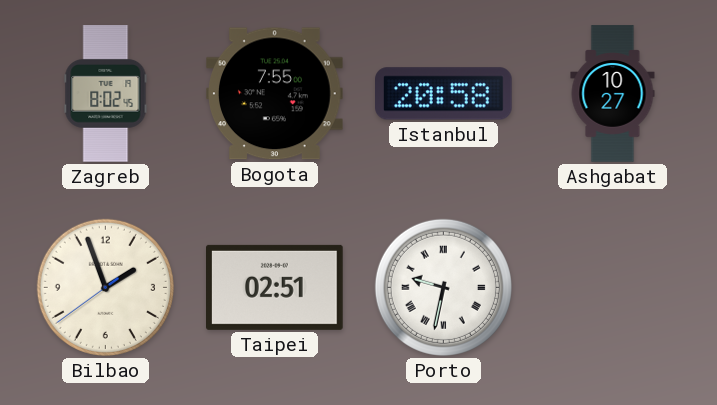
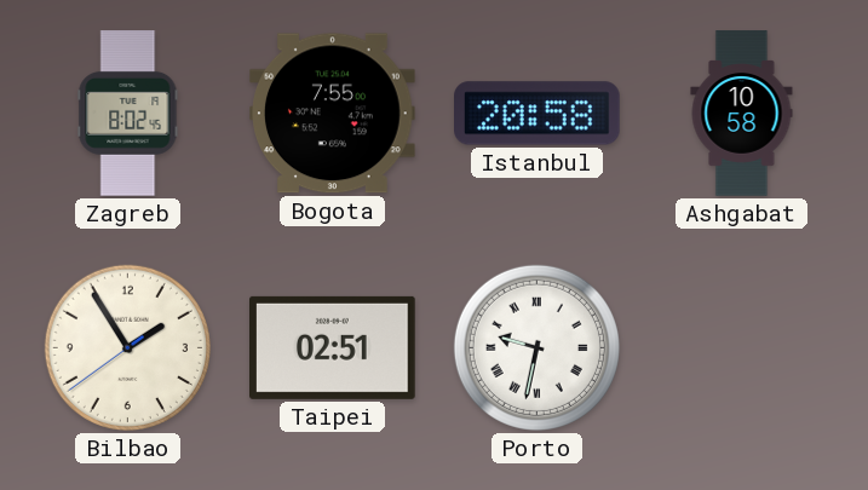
Ashgabat: 10:27 -> 10:58 (742, 114)
Bilbao: 1:56 -> 1:54 (127, 347)
